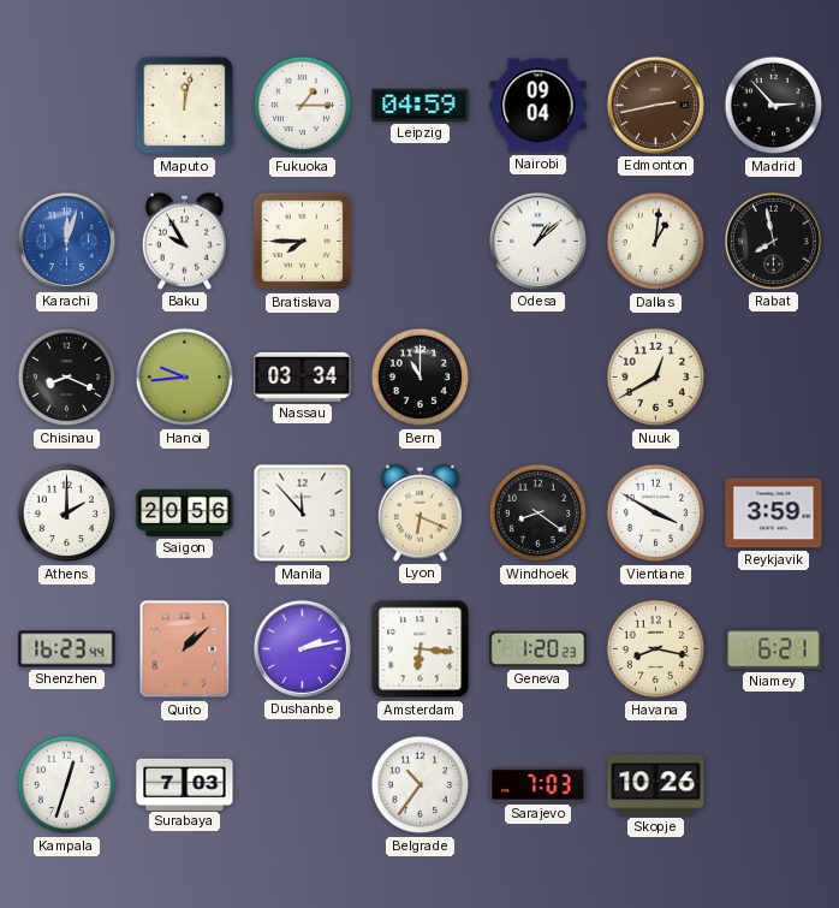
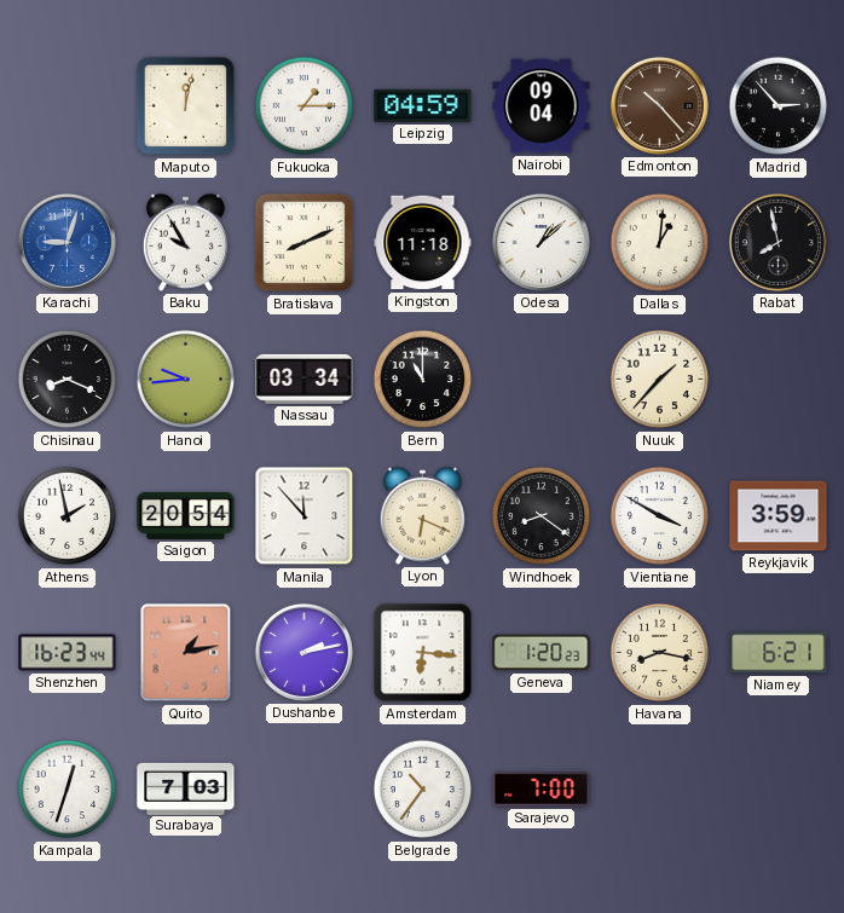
Edmonton: 2:43 -> 10:23 (659, 105)
Karachi: 12:03 -> 9:03 (67, 242)
Bratislava: 7:45 -> 8:11 (305, 243)
Kingston: none -> 11:18 (423, 243)
Nuuk: 12:40 -> 1:37 (660, 380)
Athens: 2:00 -> 1:58 (68, 516)
Saigon: 20:56 -> 20:54 (186, 515)
Quito: 1:08 -> 1:13 (186, 653)
Sarajevo: 7:03 -> 7:00 (542, 790)
Skopje: 10:26 -> none (656, 785)
